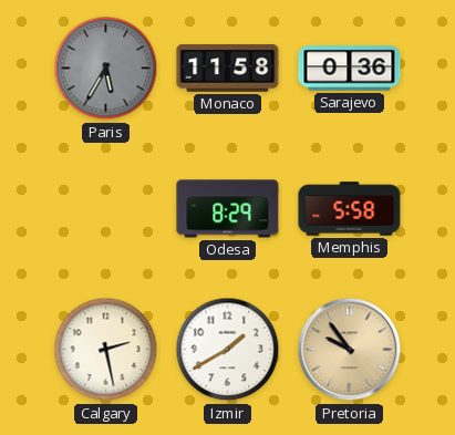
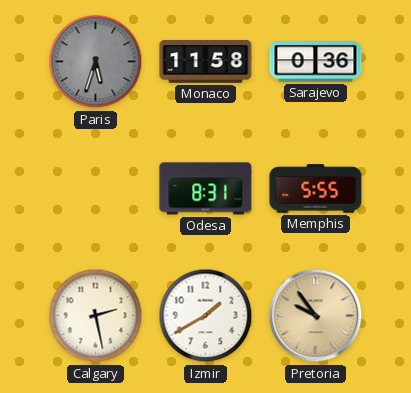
Paris: 5:35 -> 5:33 (96, 62)
Odesa: 8:29 -> 8:31 (206, 189)
Memphis: 5:58 -> 5:55 (316, 189)
